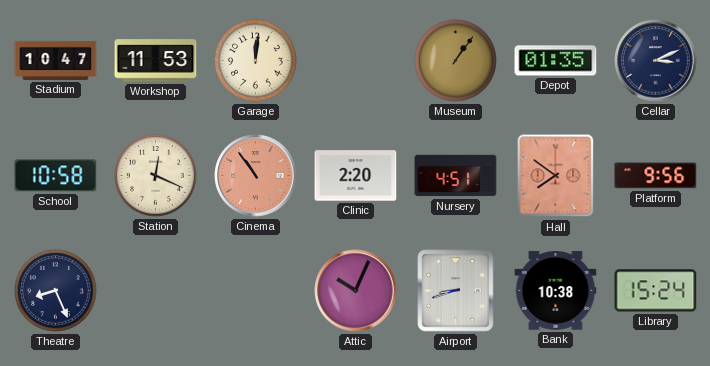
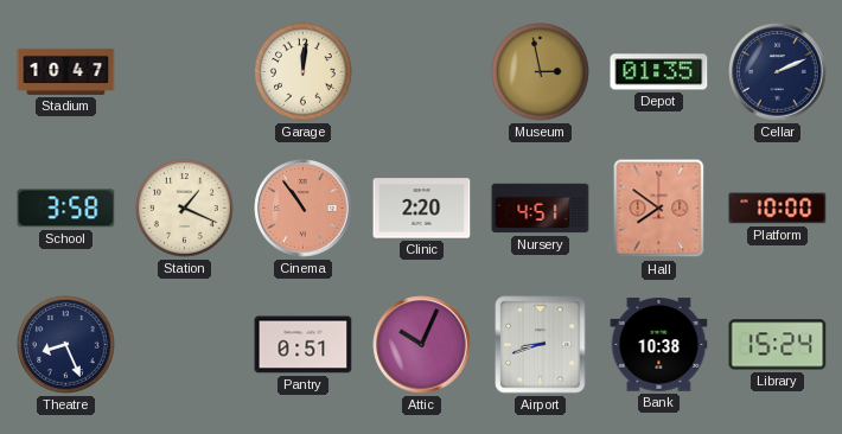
Workshop: 11:53 -> none (156, 61)
Museum: 1:06 -> 2:58 (541, 72)
Cellar: 3:11 -> 2:11 (778, 72)
School: 10:58 -> 3:58 (66, 209)
Station: 12:19 -> 1:19 (185, 209)
Platform: 9:56 -> 10:00 (778, 209)
Pantry: none -> 0:51 (304, 345)
